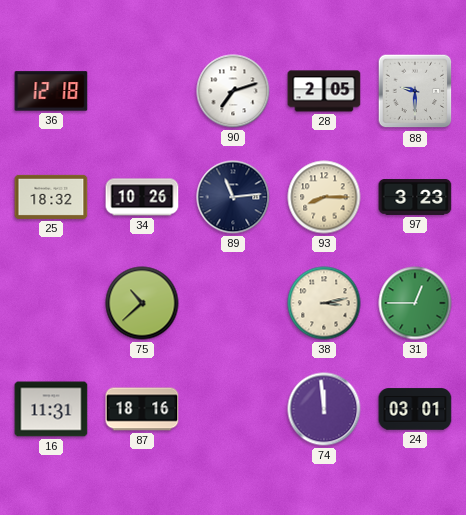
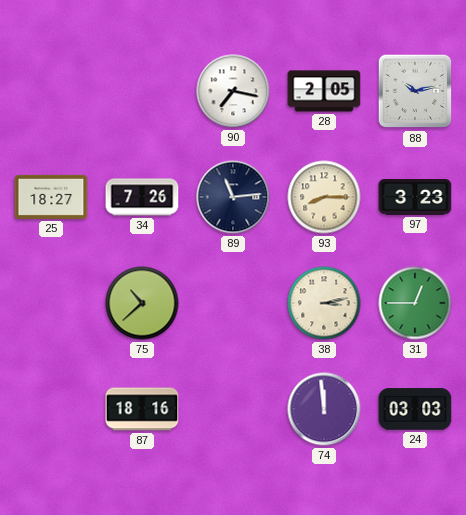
36: 12:18 -> none (51, 91)
90: 7:12 -> 7:17 (233, 91)
88: 9:30 -> 10:13 (415, 91)
25: 18:32 -> 18:27 (51, 197)
34: 10:26 -> 7:26 (142, 197)
16: 11:31 -> none (51, 409)
24: 03:01 -> 03:03 (415, 409)
